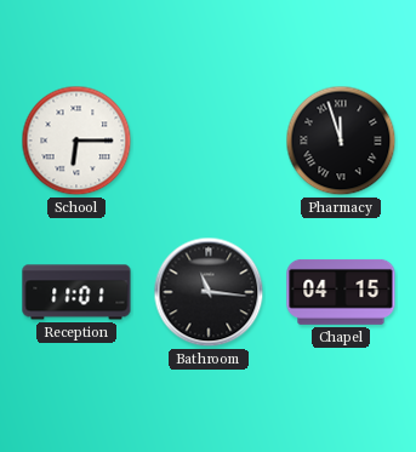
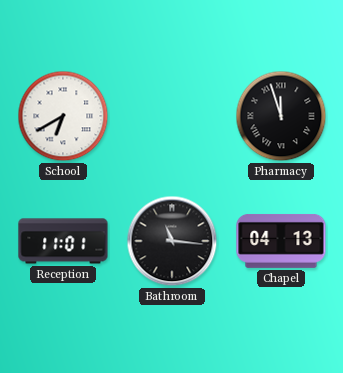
School: 6:15 -> 6:40 (63, 116)
Chapel: 04:15 -> 04:13 (281, 241)
